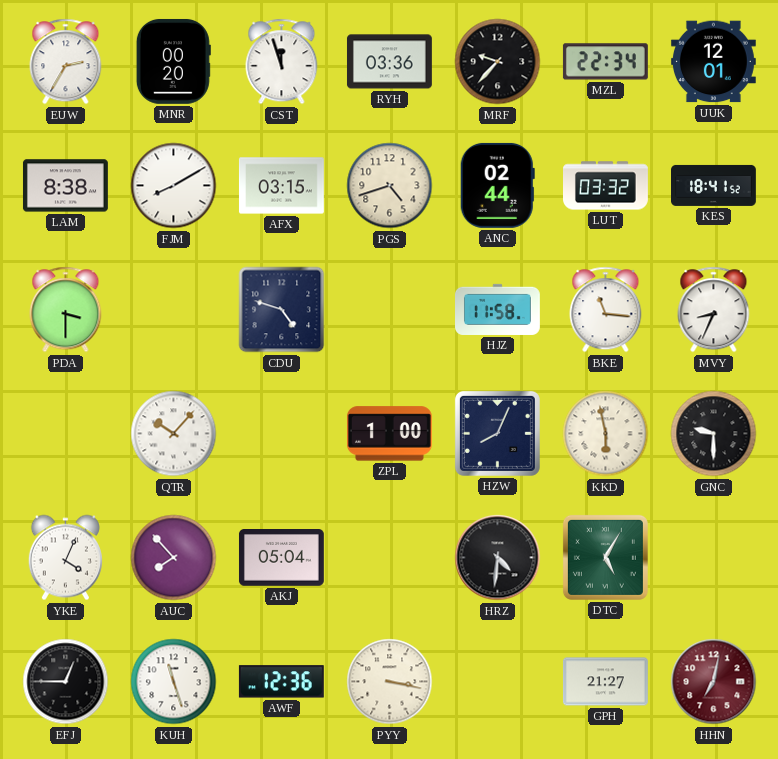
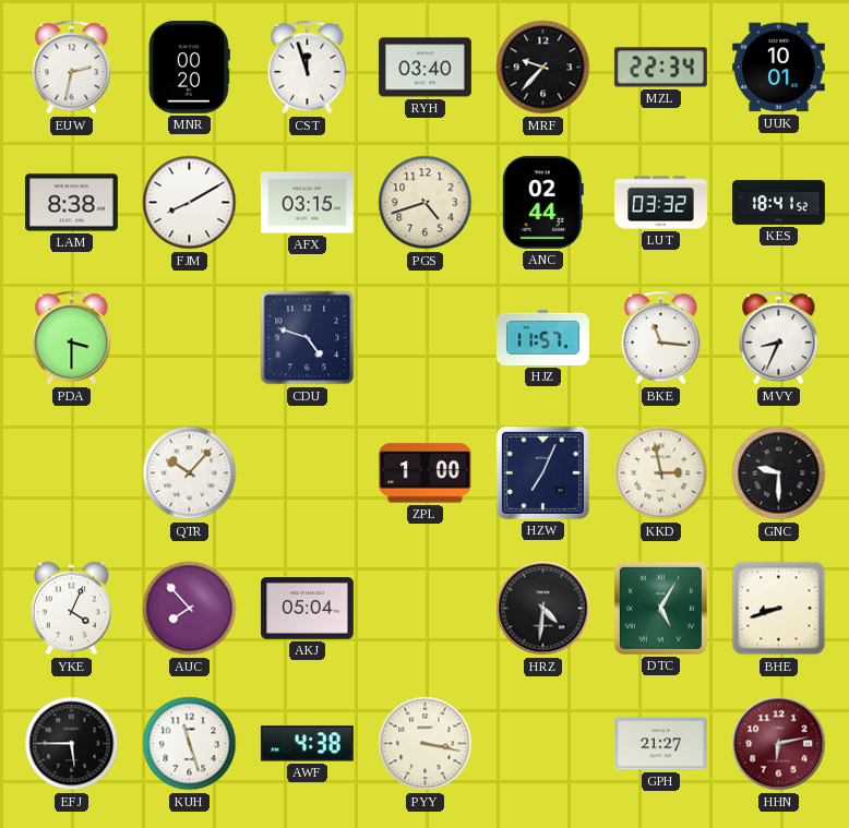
EUW: 2:35 -> 2:32 (72, 68)
RYH: 03:36 -> 03:40 (424, 68)
UUK: 12:01 -> 10:01 (778, 68)
HJZ: 11:58 -> 11:57 (543, 337)
HZW: 8:04 -> 7:04 (542, 472)
KKD: 5:58 -> 2:58 (661, 473)
BHE: none -> 8:42 (779, 609)
EFJ: 12:45 -> 5:45 (72, 744)
AWF: 12:36 -> 4:38 (307, 744)
HHN: 7:02 -> 6:13 (779, 744)
